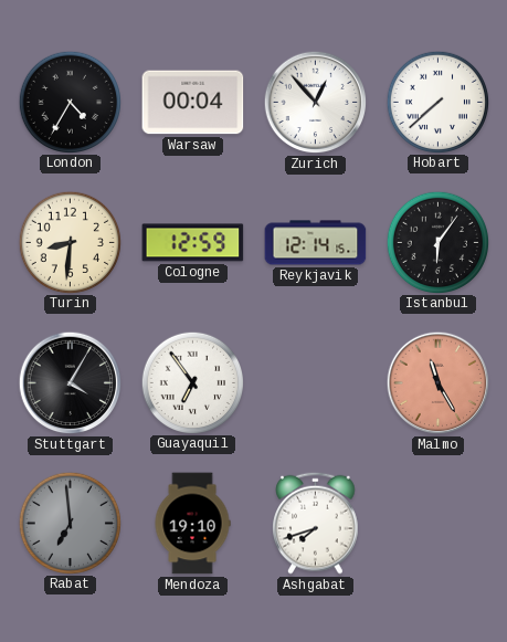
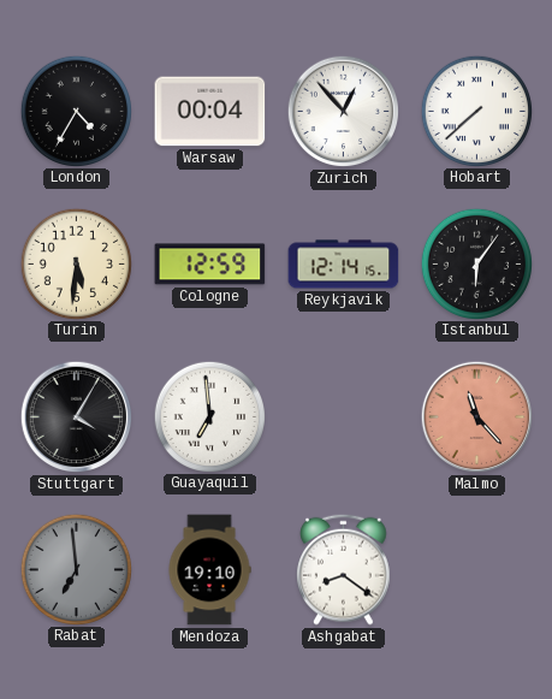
Turin: 8:31 -> 5:31 (76, 263)
Guayaquil: 6:54 -> 6:59 (209, 416)
Malmo: 11:25 -> 11:23 (477, 417)
Ashgabat: 7:42 -> 8:21 (344, 569)
